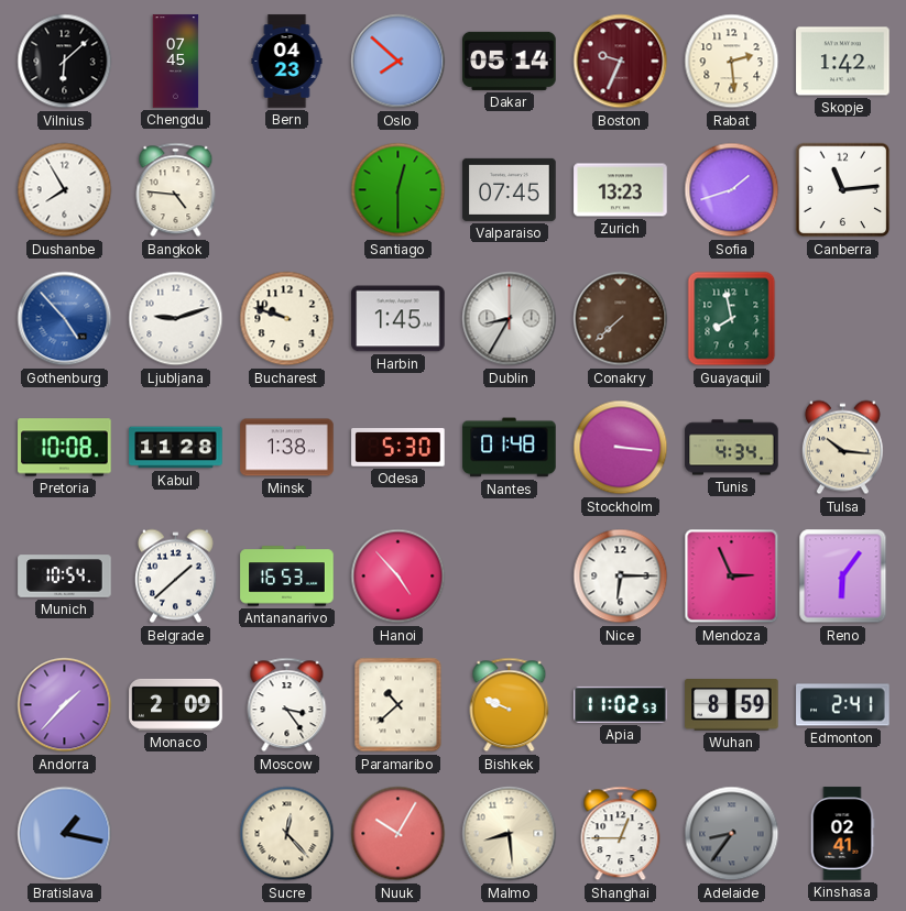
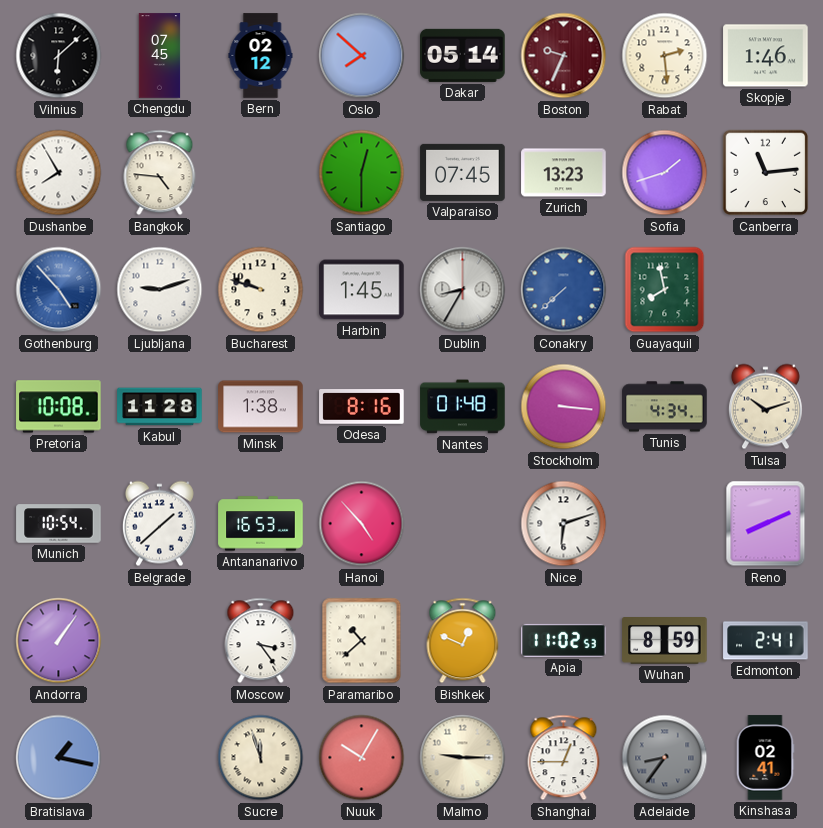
Bern: 04:23 -> 02:12 (261, 56)
Skopje: 1:42 -> 1:46 (766, 56)
Conakry dial: brown -> blue (564, 290)
Odesa: 5:30 -> 8:16 (362, 407)
Tulsa: 10:16 -> 10:12 (765, 407)
Nice: 6:15 -> 6:12 (564, 524)
Mendoza: 2:56 -> none (732, 577)
Reno: 6:06 -> 8:11 (766, 524)
Andorra: 1:37 -> 1:06 (59, 641)
Monaco: 2:09 -> none (176, 704)
Bishkek: 9:49 -> 12:49 (463, 641)
Sucre: 12:23 -> 11:57 (261, 758)
Malmo: 8:29 -> 9:15 (463, 758)
